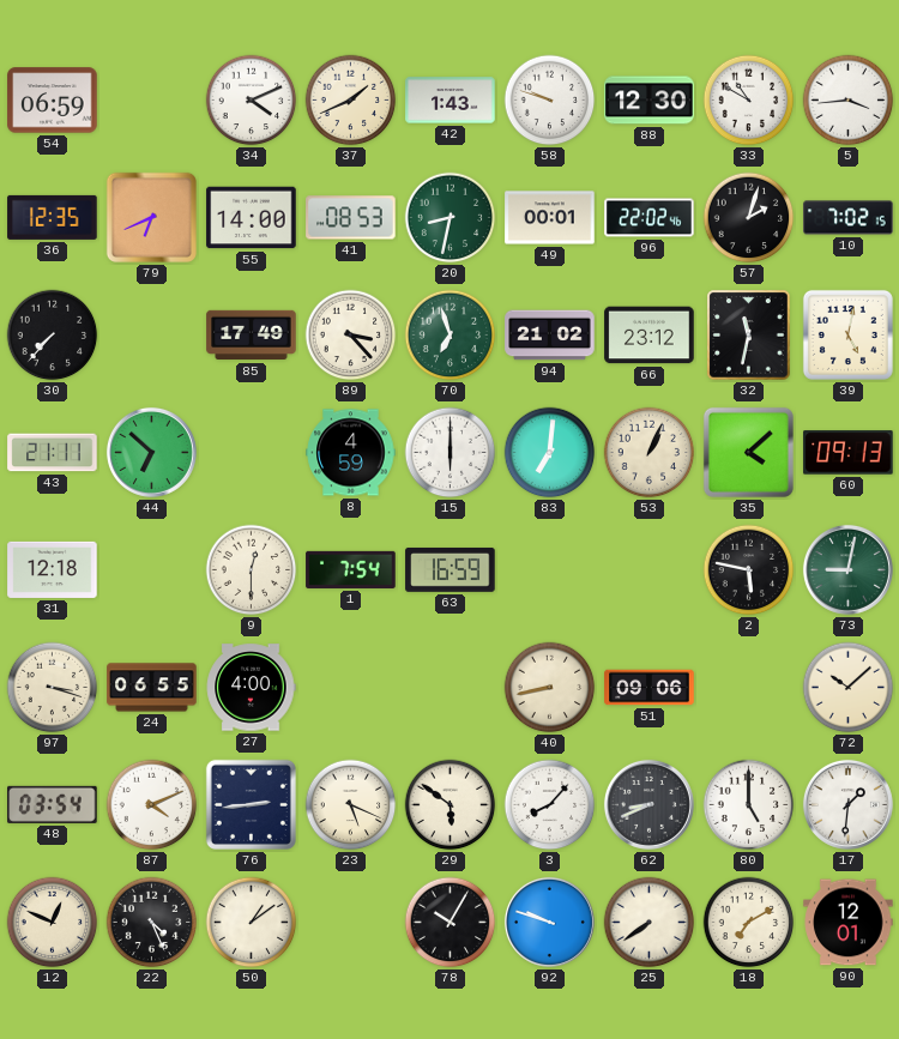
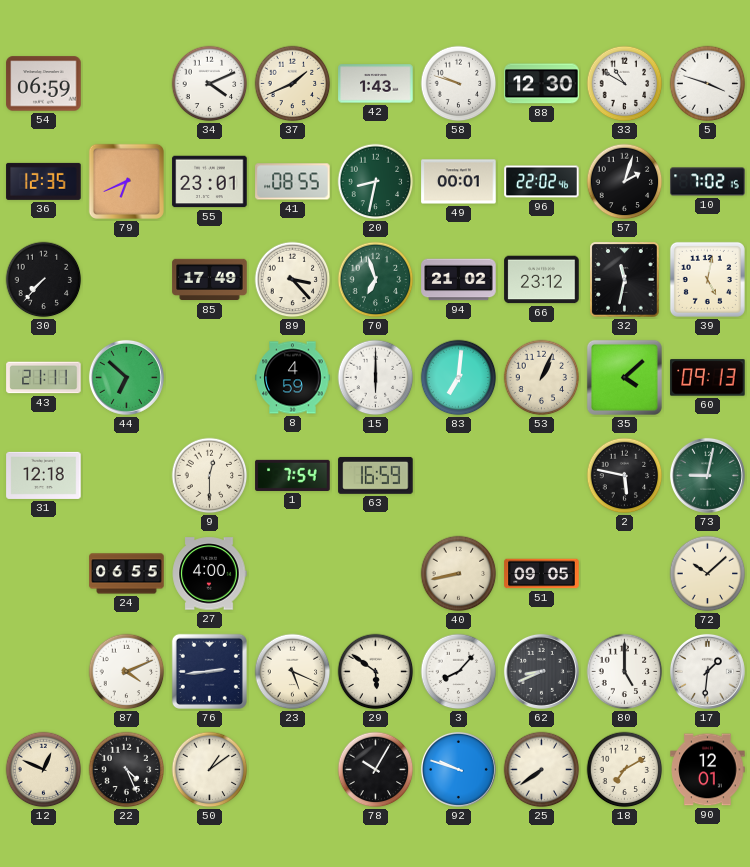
5: 3:44 -> 3:48 (708, 84)
55: 14:00 -> 23:01 (210, 182)
41: 08:53 -> 08:55 (293, 182)
97: 3:18 -> none (53, 688)
51: 09:06 -> 09:05 (542, 574)
48: 03:54 -> none (53, 804)
